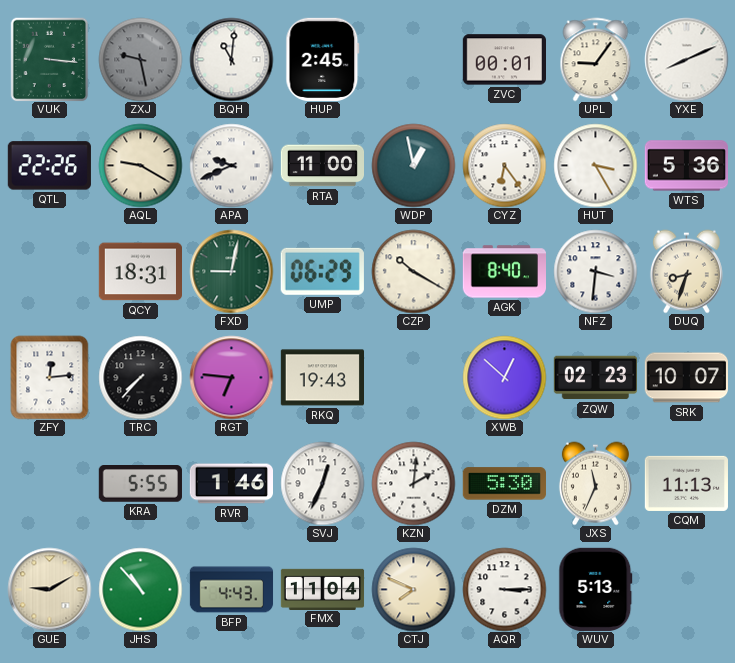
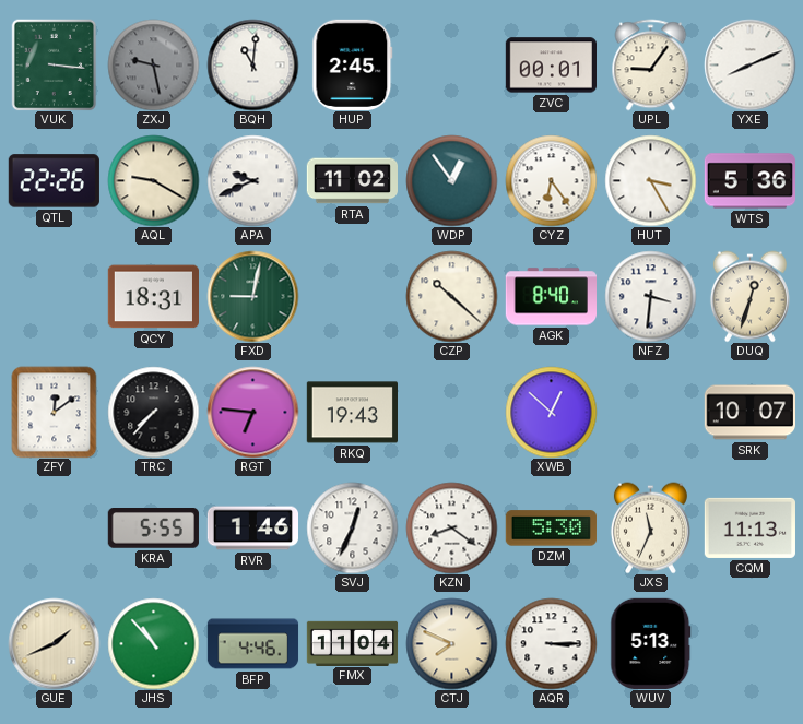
RTA: 11:00 -> 11:02 (352, 181)
WDP: 12:58 -> 12:54 (451, 180)
UMP: 06:29 -> none (322, 271)
CZP: 10:20 -> 10:22 (451, 296)
DUQ: 8:33 -> 12:33 (749, 296)
ZFY: 12:14 -> 12:09 (55, 412)
ZQW: 02:23 -> none (595, 378)
KZN: 2:01 -> 8:21 (451, 527)
GUE: 9:10 -> 1:41 (54, 643)
BFP: 4:43 -> 4:46 (252, 644)
